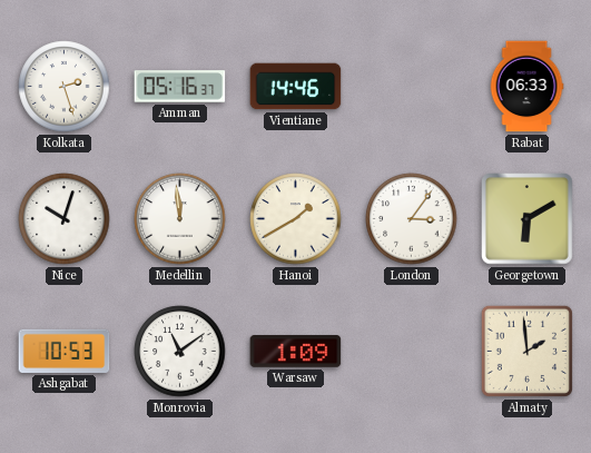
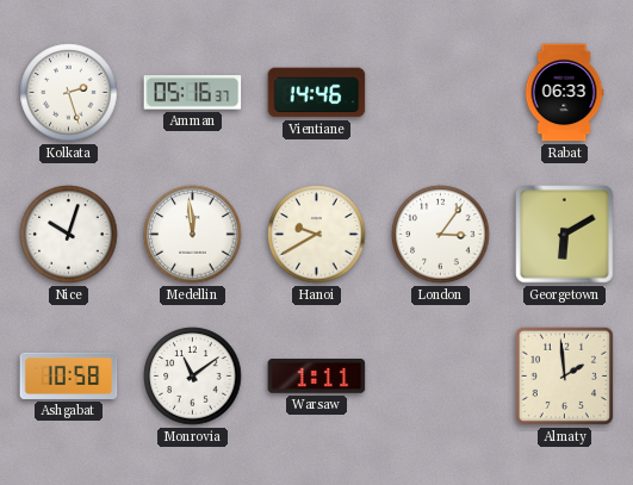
Hanoi: 1:40 -> 9:40 (317, 235)
Ashgabat: 10:53 -> 10:58 (69, 375)
Warsaw: 1:09 -> 1:11 (317, 377)
